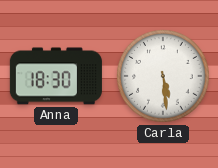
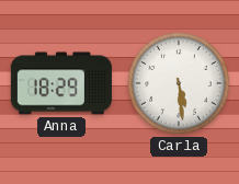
Anna: 18:30 -> 18:29 (61, 83)
